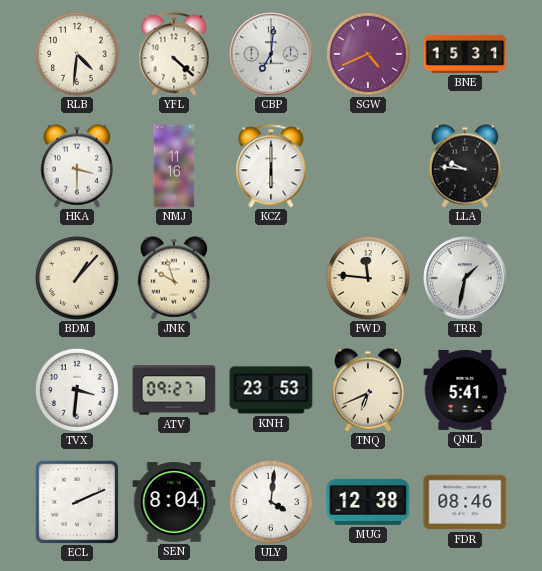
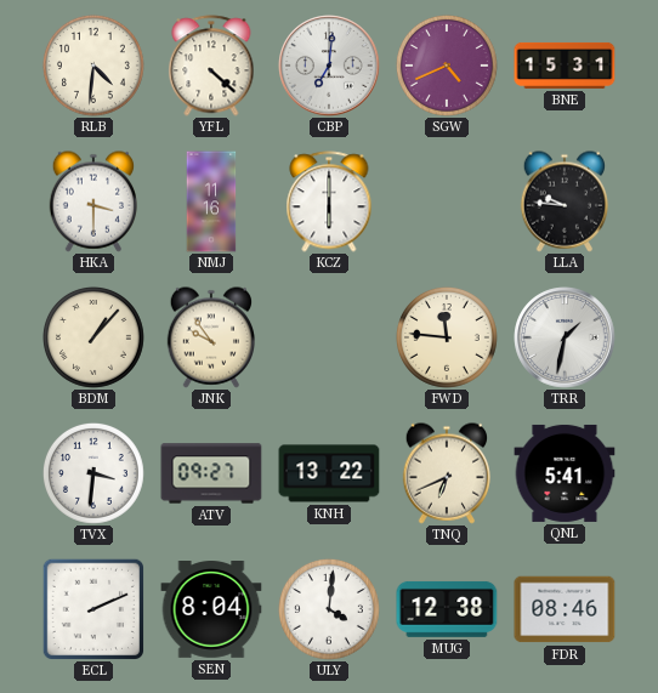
JNK: 9:57 -> 9:54 (210, 337)
KNH: 23:53 -> 13:22 (329, 473)
